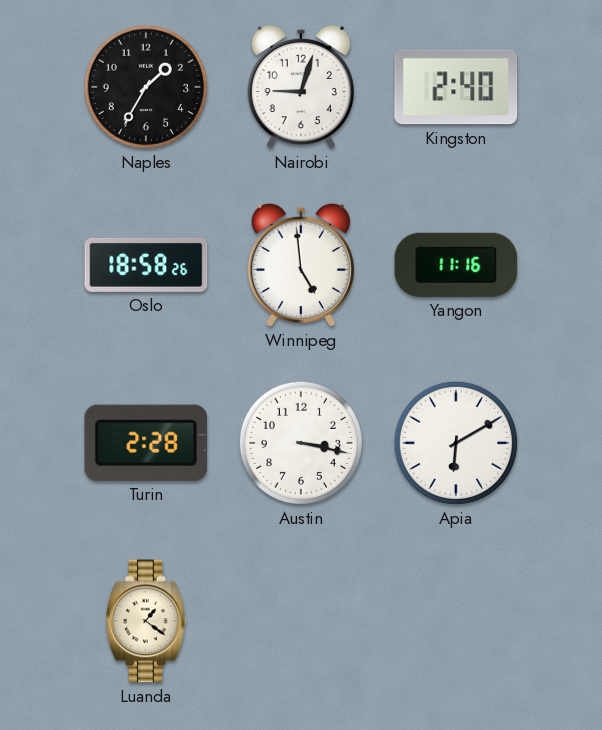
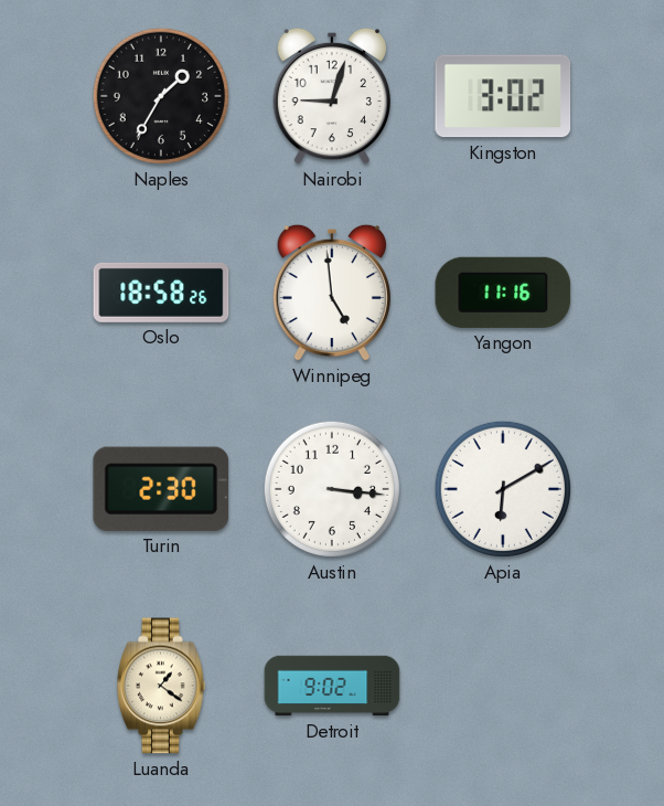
Kingston: 2:40 -> 3:02 (503, 96)
Turin: 2:28 -> 2:30 (161, 489)
Austin: 3:17 -> 3:16 (332, 489)
Detroit: none -> 9:02 (332, 686)
